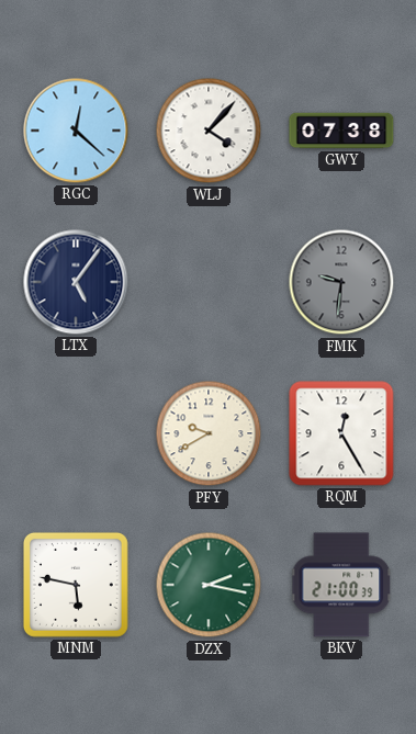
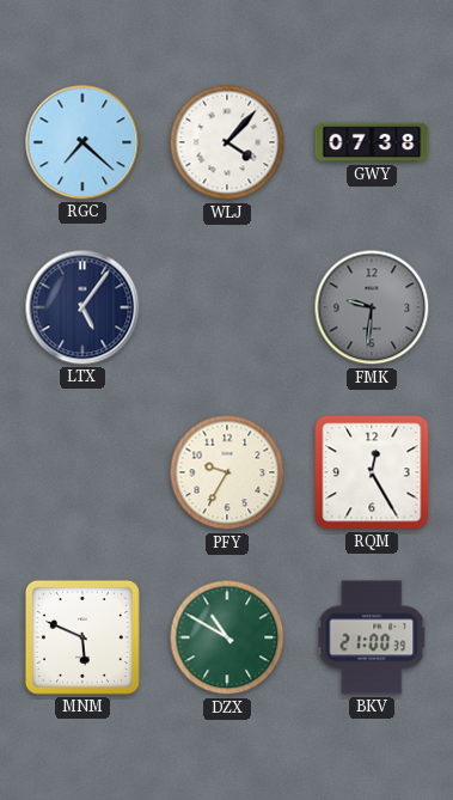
RGC: 12:22 -> 7:22 (82, 142)
PFY: 9:40 -> 9:35 (227, 472)
MNM: 5:47 -> 5:49 (82, 637)
DZX: 2:17 -> 10:50 (227, 637)
